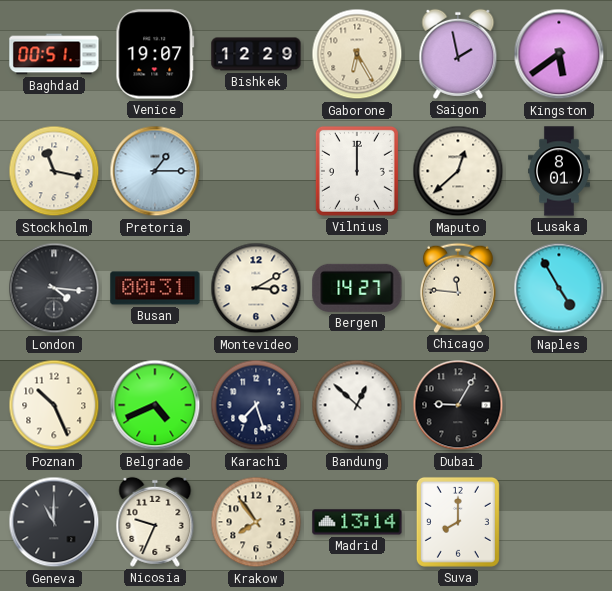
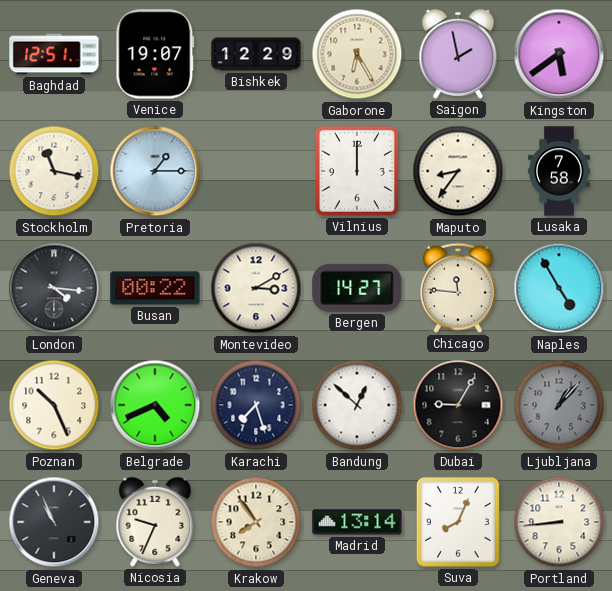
Baghdad: 00:51 -> 12:51 (54, 54)
Maputo: 12:38 -> 8:36 (458, 171)
Lusaka: 8:01 -> 7:58 (559, 171)
Busan: 00:31 -> 00:22 (155, 288)
Ljubljana: none -> 1:07 (559, 405)
Geneva: 11:00 -> 10:56 (54, 522)
Suva: 8:00 -> 8:04 (458, 522)
Portland: none -> 8:44 (559, 522)
